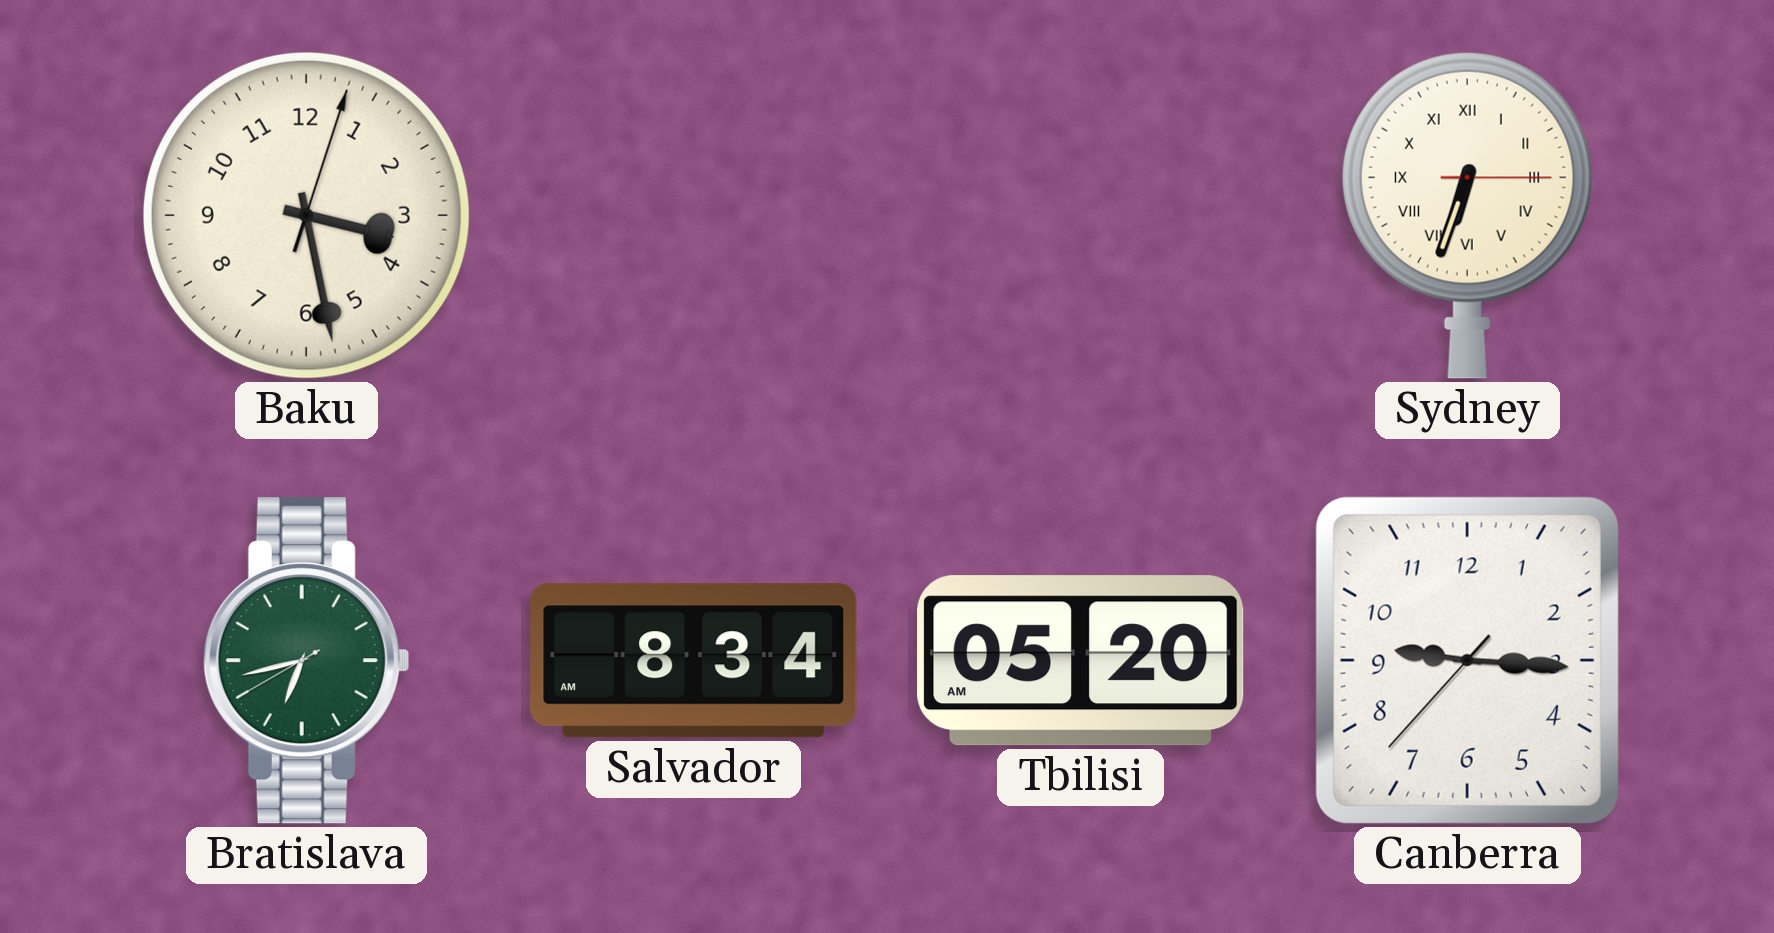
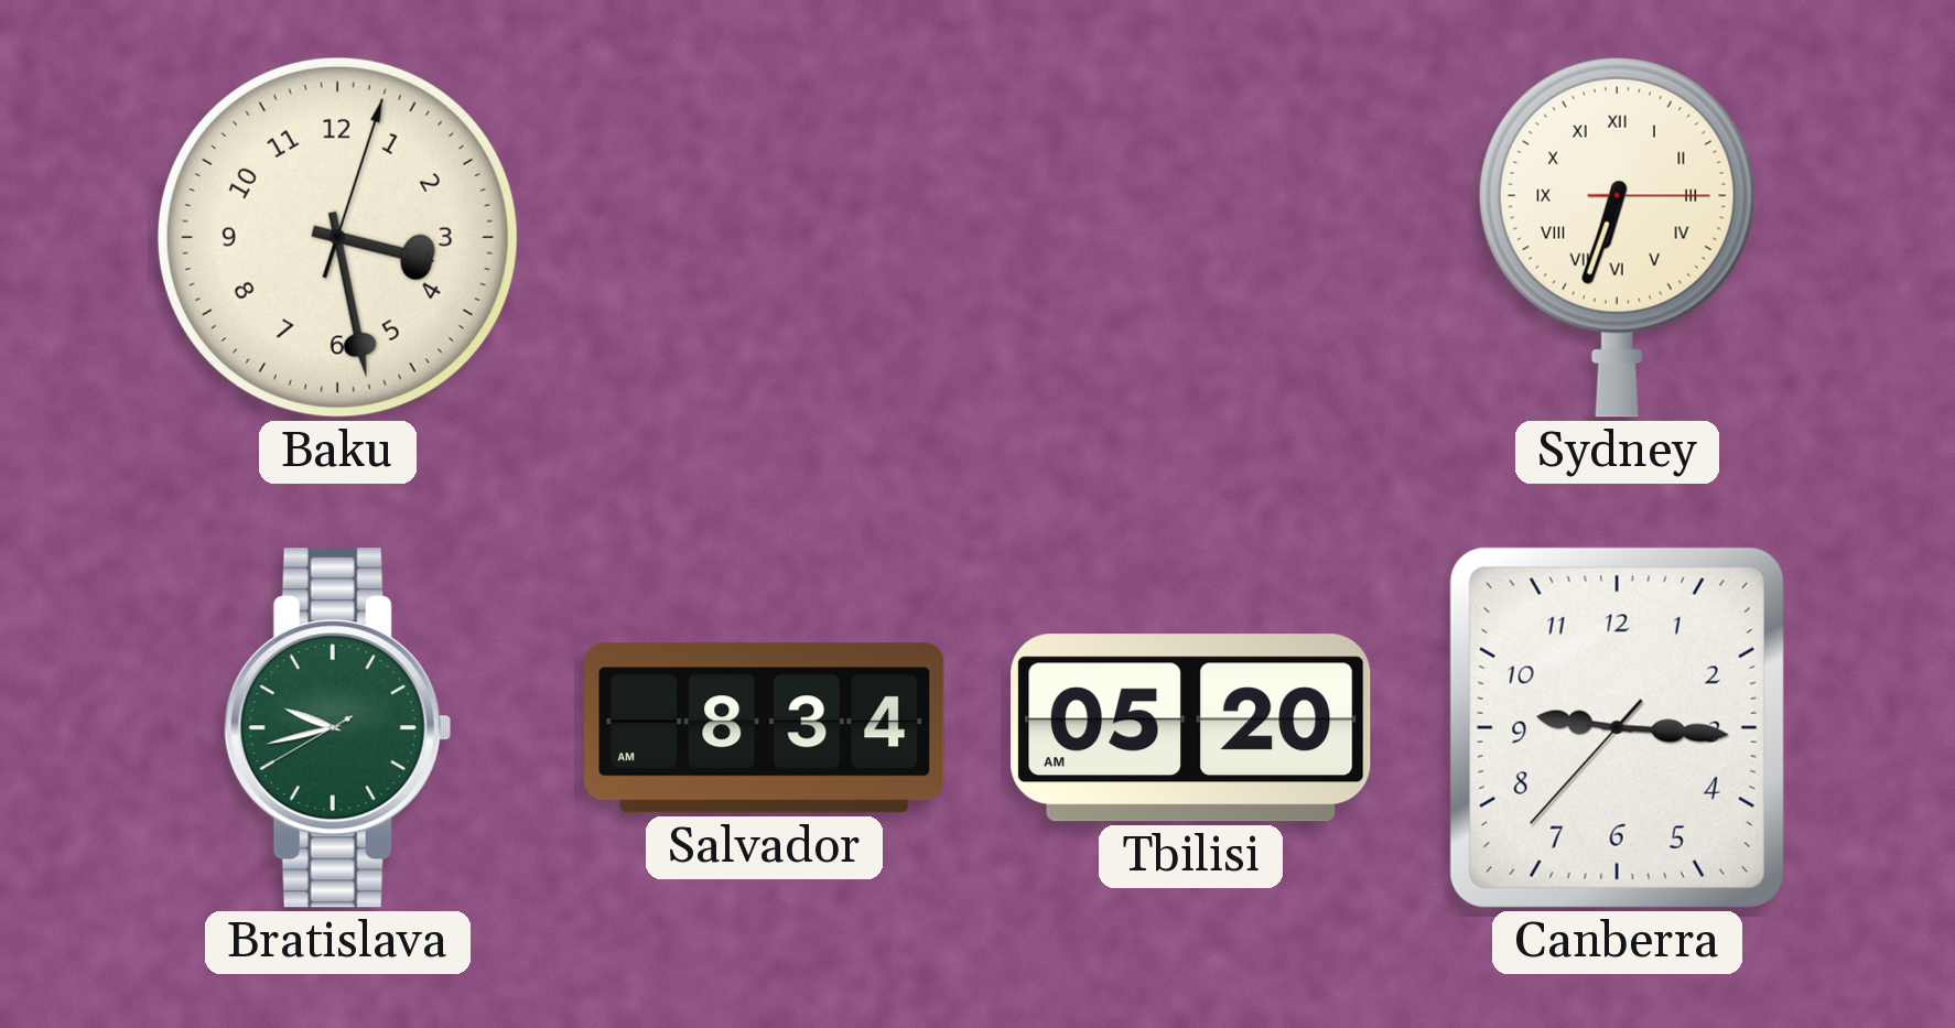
Bratislava: 6:42 -> 9:42 (337, 728)
